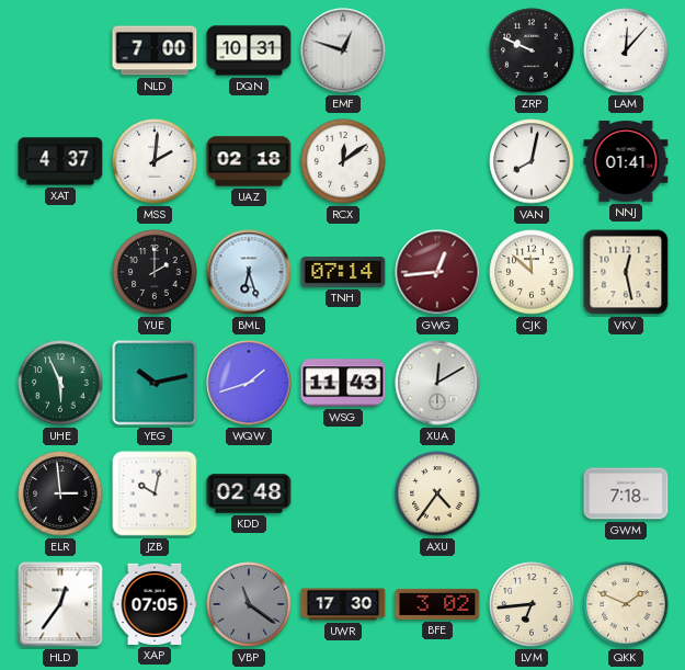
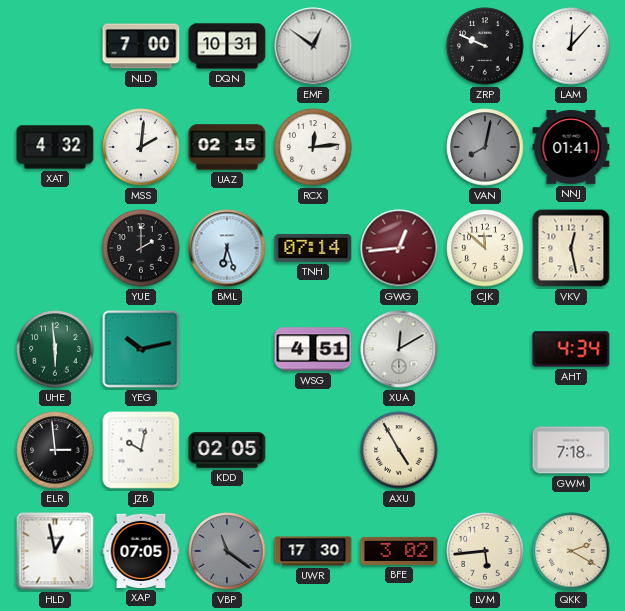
EMF: 12:48 -> 12:51 (313, 46)
XAT: 4:37 -> 4:32 (55, 147)
UAZ: 02:18 -> 02:15 (227, 147)
RCX: 12:09 -> 12:14 (313, 147)
VAN dial: white -> grey (485, 147)
UHE: 5:56 -> 5:59 (55, 349)
WQW: 1:42 -> none (249, 383)
WSG: 11:43 -> 4:51 (313, 349)
AHT: none -> 4:34 (571, 349)
KDD: 02:48 -> 02:05 (227, 450)
AXU: 4:36 -> 4:55 (399, 450)
HLD: 12:36 -> 12:58 (55, 551)
LVM: 6:44 -> 5:44 (485, 551)
QKK: 1:49 -> 2:20 (571, 551)
